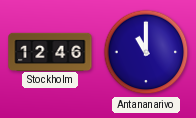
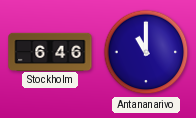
Stockholm: 12:46 -> 6:46 (50, 51)
